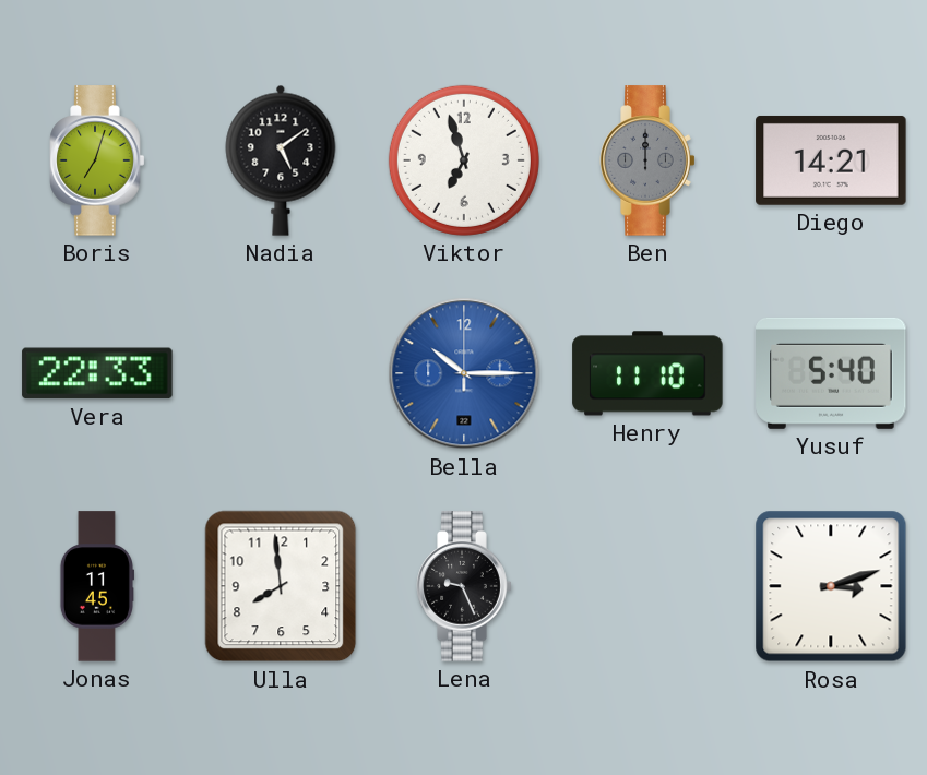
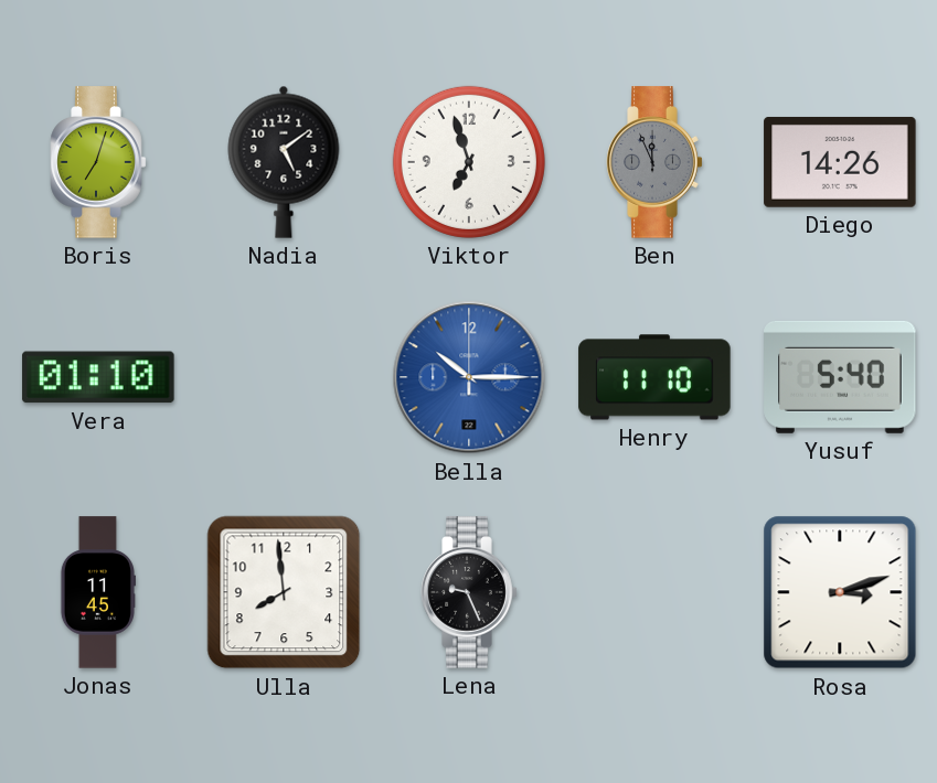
Ben: 12:00 -> 11:56 (654, 162)
Diego: 14:21 -> 14:26 (840, 162)
Vera: 22:33 -> 01:10 (98, 377)
